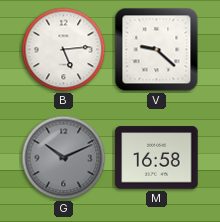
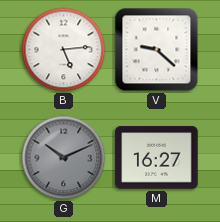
M: 16:58 -> 16:27 (157, 158)
